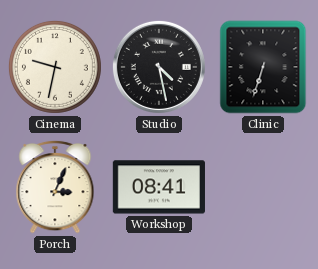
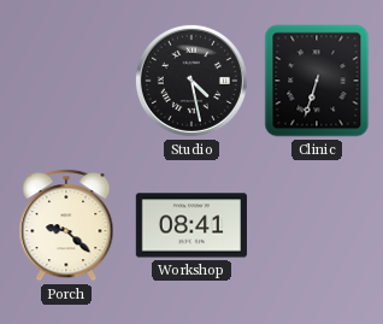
Cinema: 9:32 -> none (55, 67)
Porch: 3:04 -> 9:22 (66, 225)
